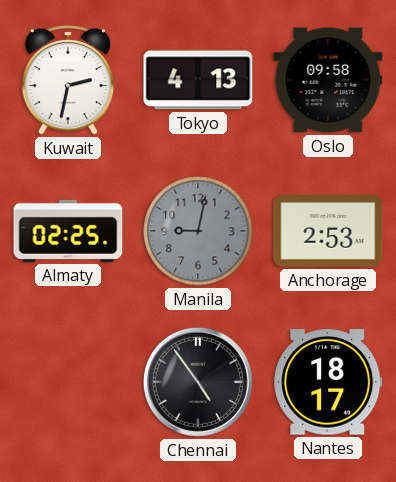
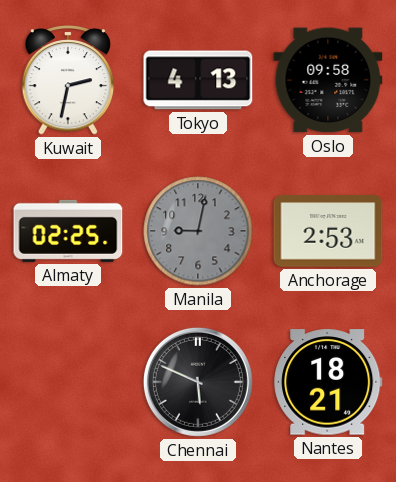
Chennai: 4:54 -> 5:49 (198, 382)
Nantes: 18:17 -> 18:21 (328, 382)
